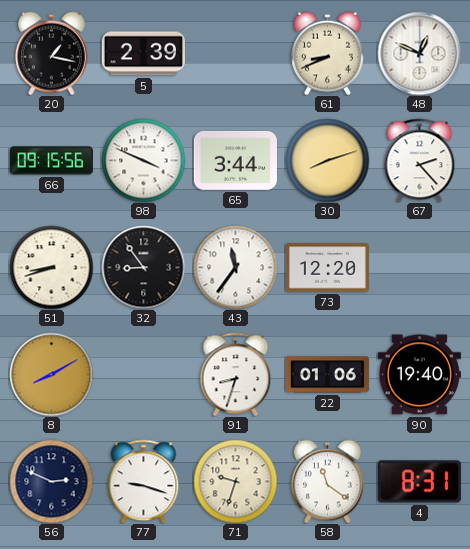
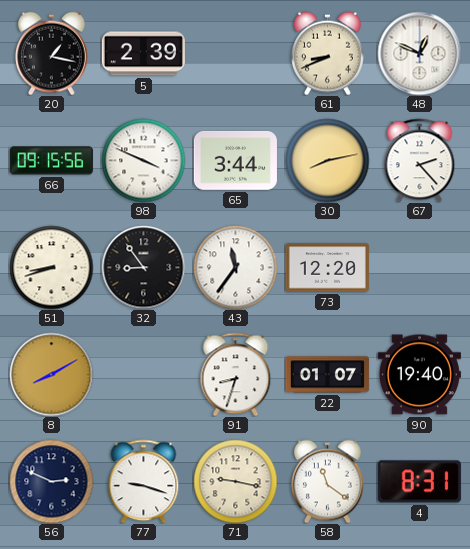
30: 8:12 -> 8:13 (327, 160)
22: 01:06 -> 01:07 (327, 375)
71: 9:33 -> 9:17 (235, 481)
